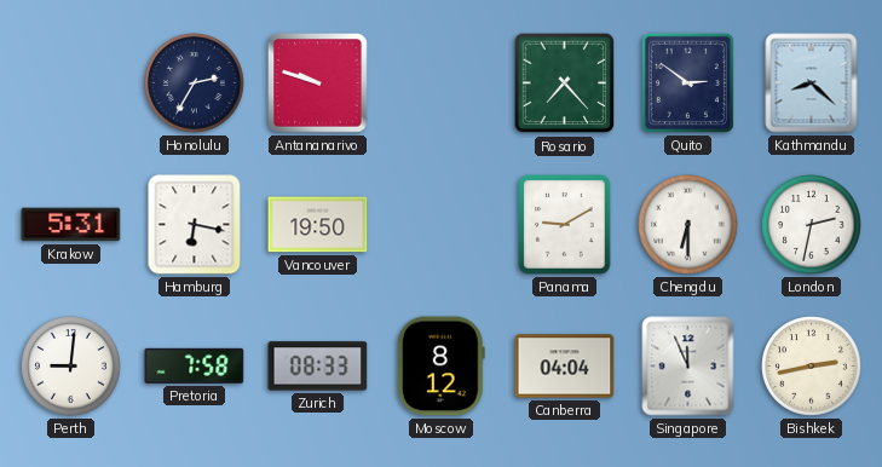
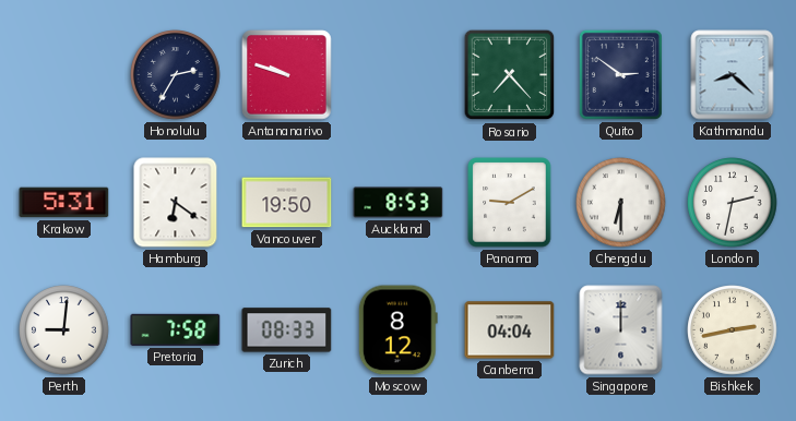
Hamburg: 6:17 -> 6:21 (176, 203)
Auckland: none -> 8:53 (399, 203)
Singapore: 11:56 -> 12:00 (621, 330)
